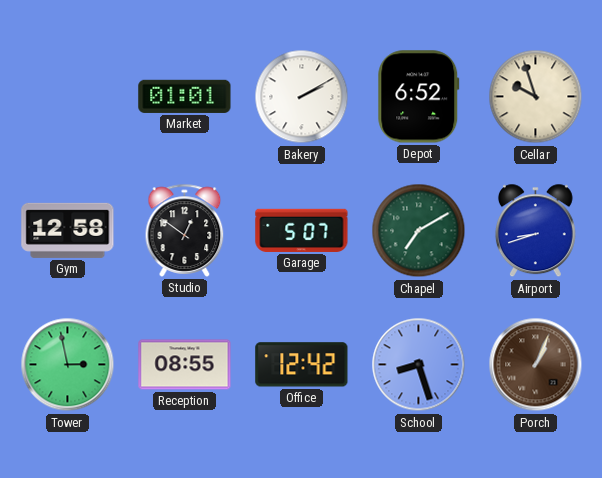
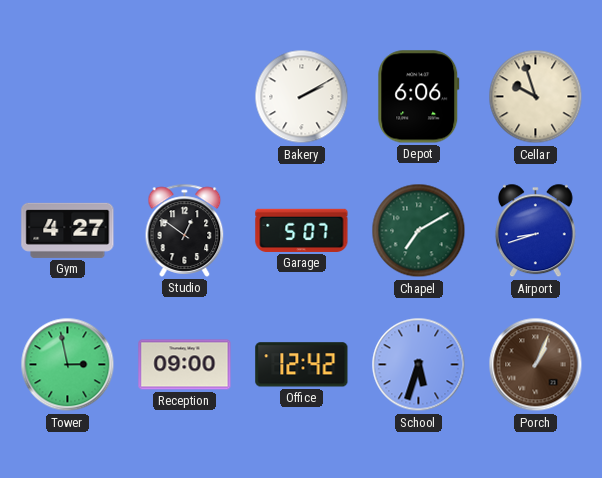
Market: 01:01 -> none (185, 96)
Depot: 6:52 -> 6:06 (419, 97)
Gym: 12:58 -> 4:27 (68, 230)
Reception: 08:55 -> 09:00 (185, 365)
School: 8:27 -> 5:33 (419, 365)
